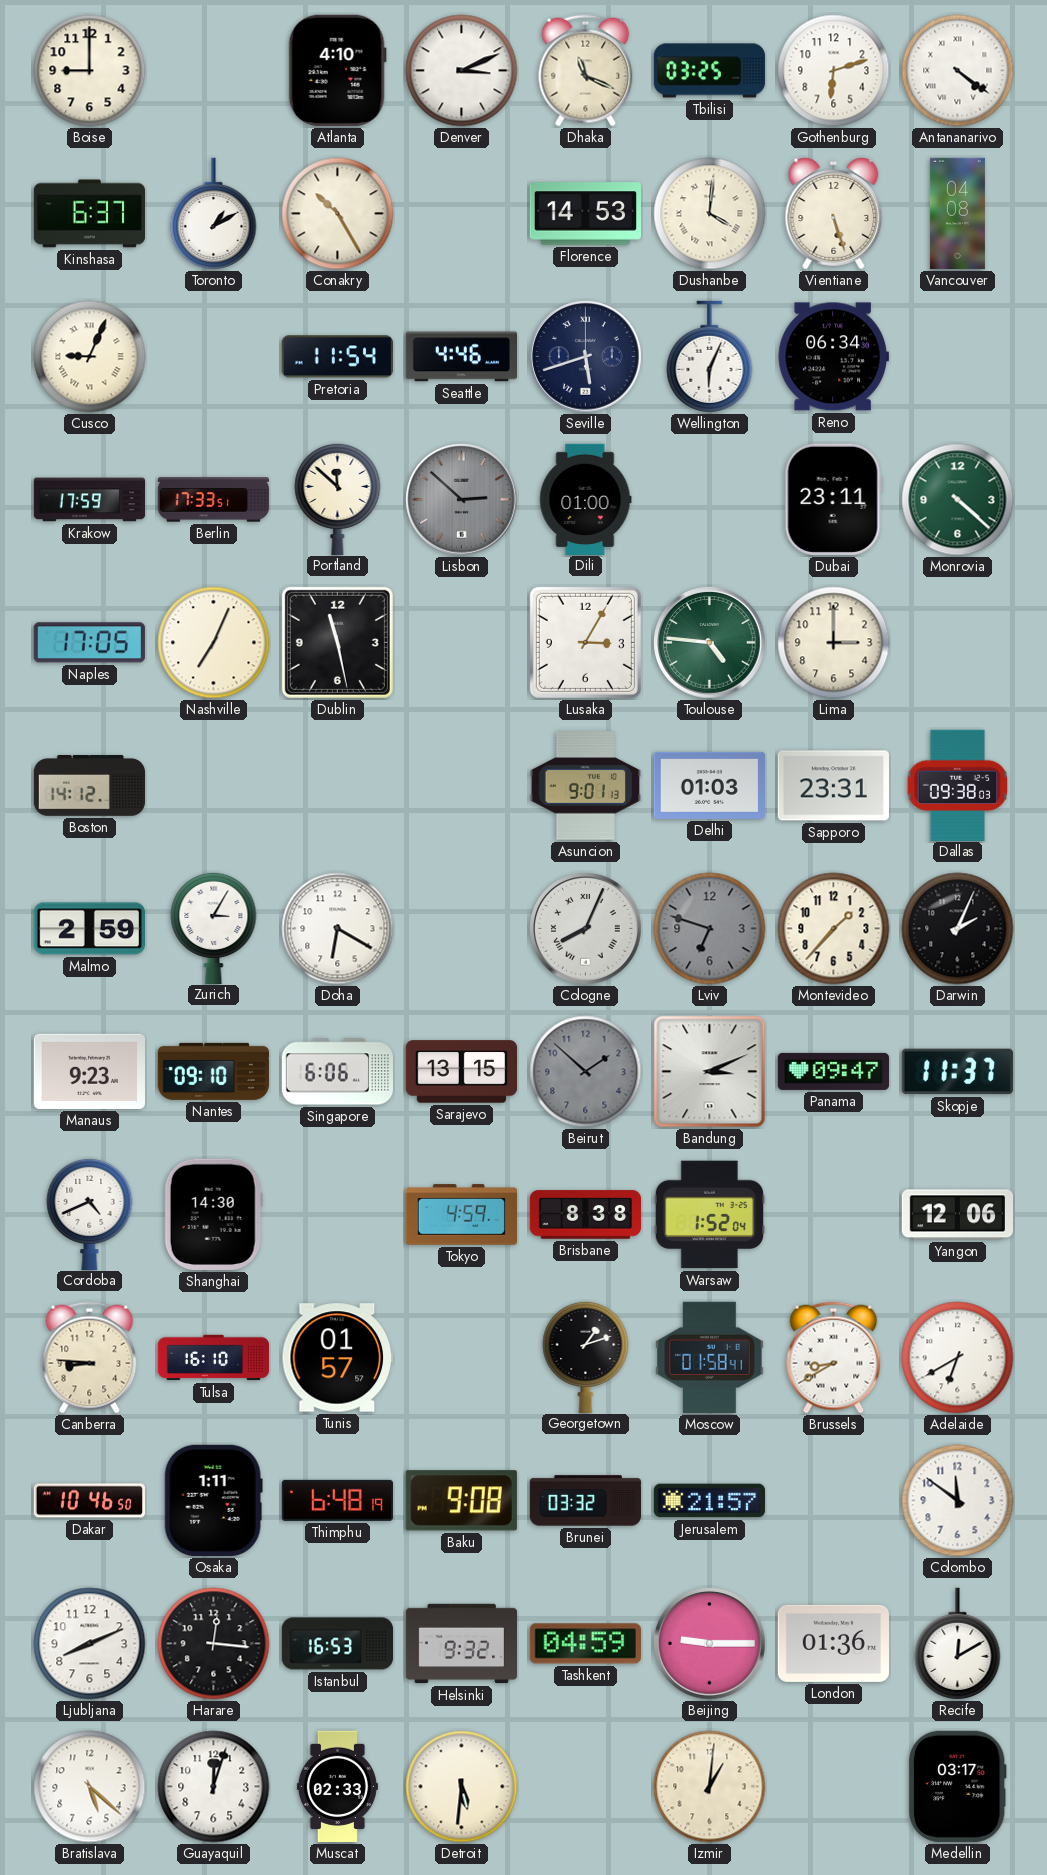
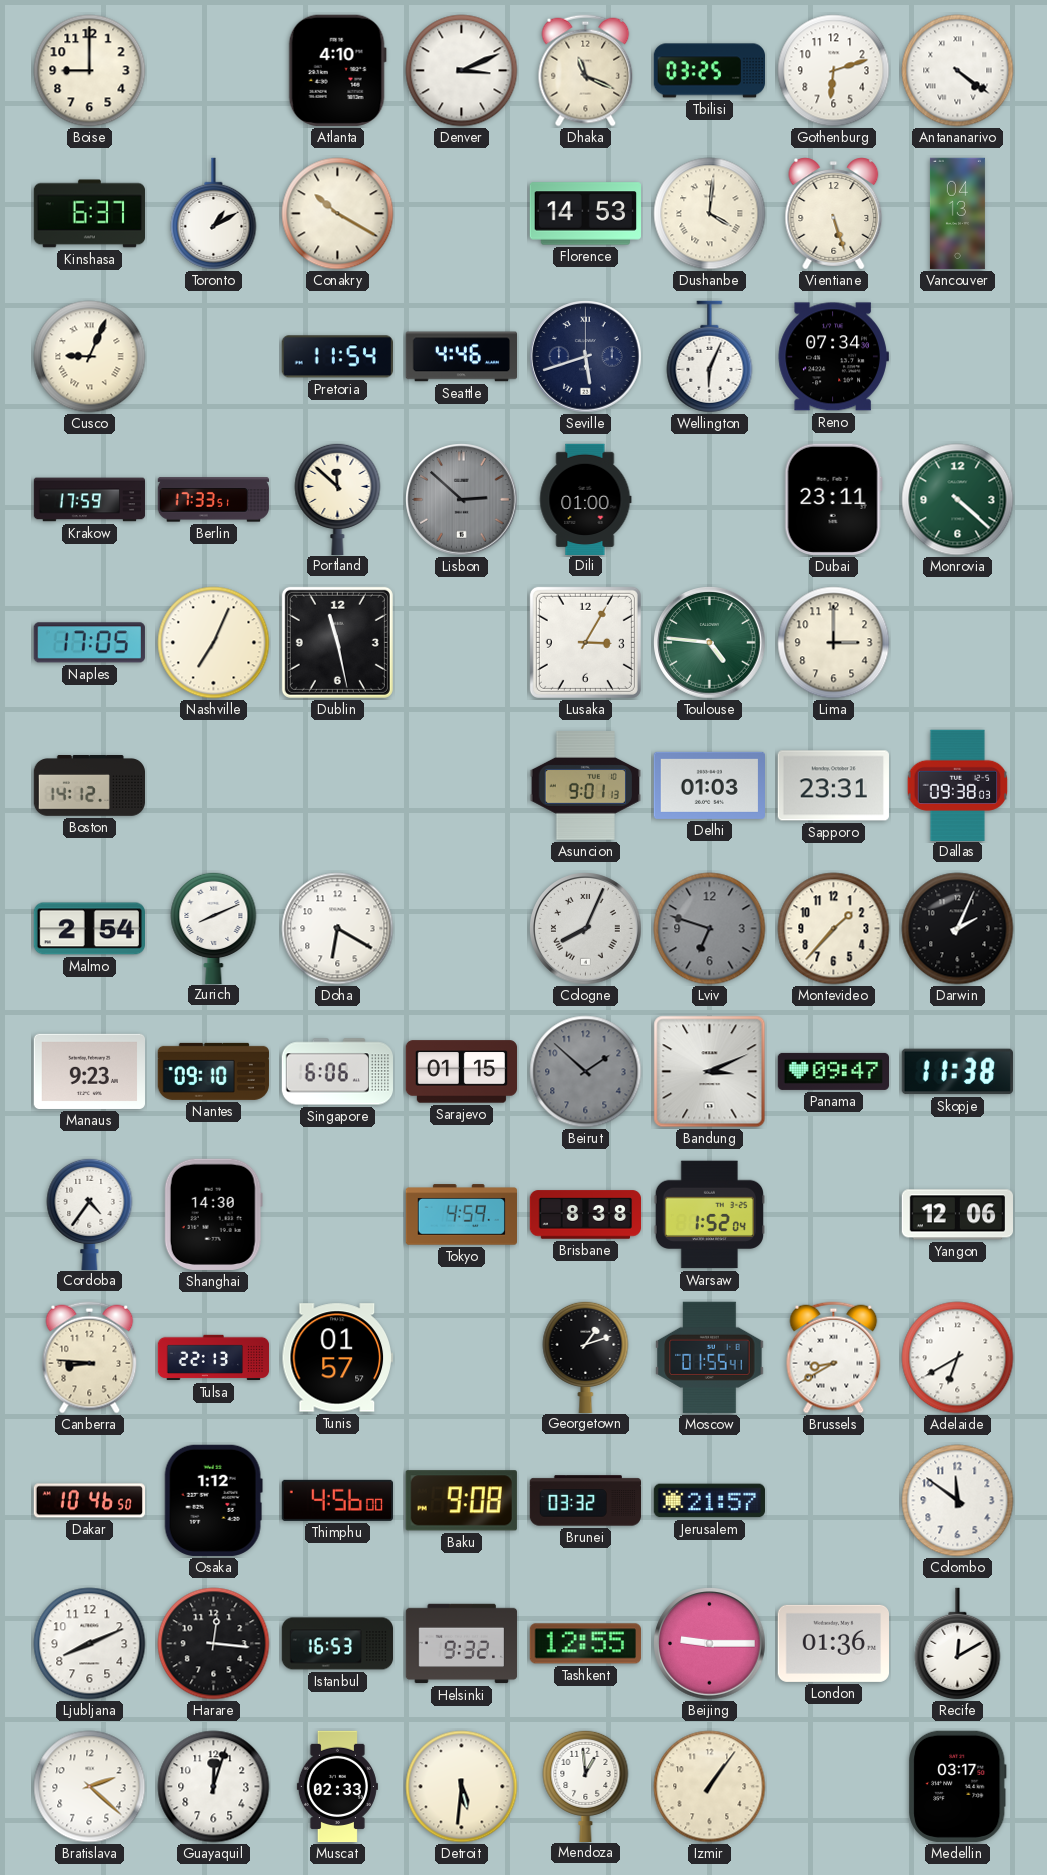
Conakry: 10:25 -> 10:20 (338, 214)
Vancouver: 04:08 -> 04:13 (957, 214)
Reno: 06:34 -> 07:34 (833, 357)
Malmo: 2:59 -> 2:54 (89, 929)
Zurich: 3:05 -> 8:11 (214, 927)
Sarajevo: 13:15 -> 01:15 (462, 1072)
Skopje: 11:37 -> 11:38 (957, 1072)
Cordoba: 4:41 -> 4:36 (90, 1213)
Tulsa: 16:10 -> 22:13 (214, 1358)
Moscow: 01:58 -> 01:55 (710, 1357)
Osaka: 1:11 -> 1:12 (213, 1500)
Thimphu: 6:48 -> 4:56 (337, 1500)
Tashkent: 04:59 -> 12:55 (585, 1644)
Bratislava: 5:22 -> 2:22 (90, 1787)
Mendoza: none -> 12:59 (586, 1785)
Izmir: 1:01 -> 1:06 (710, 1787)
